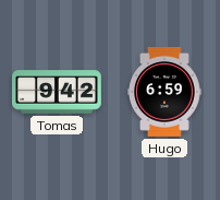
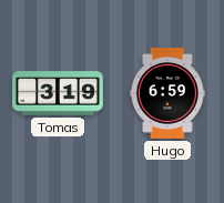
Tomas: 9:42 -> 3:19 (59, 93)
